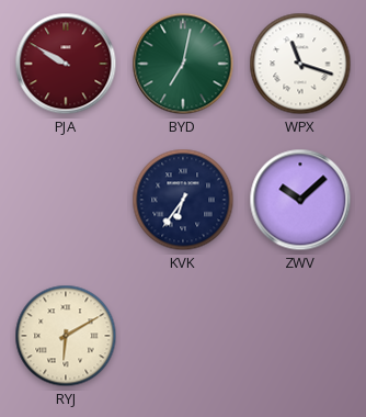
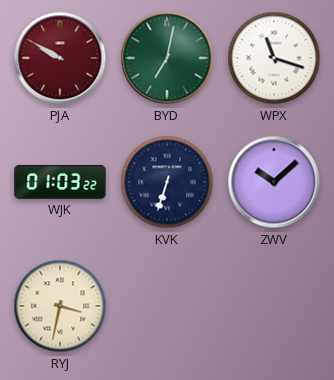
WJK: none -> 01:03 (60, 182)
KVK: 6:36 -> 6:33 (167, 182)
RYJ: 6:10 -> 3:32 (60, 306)
